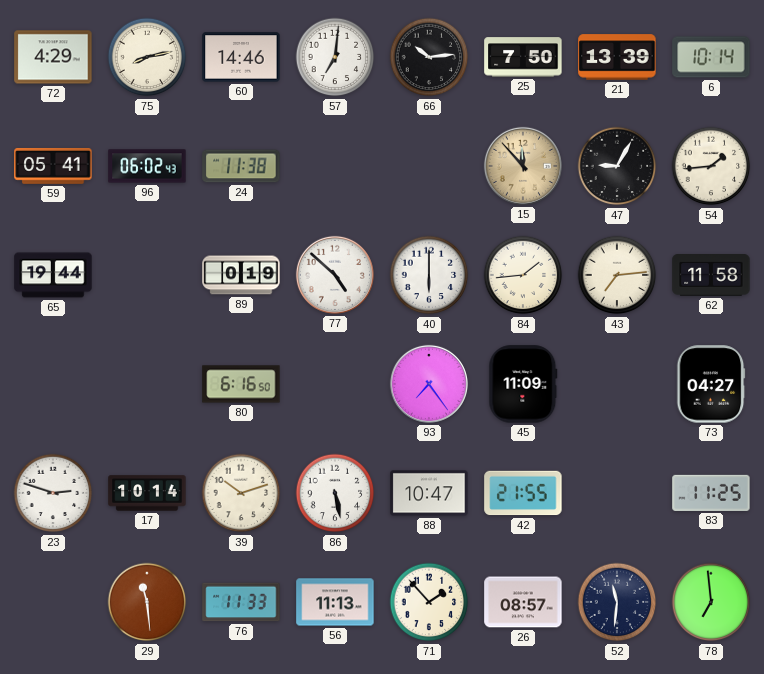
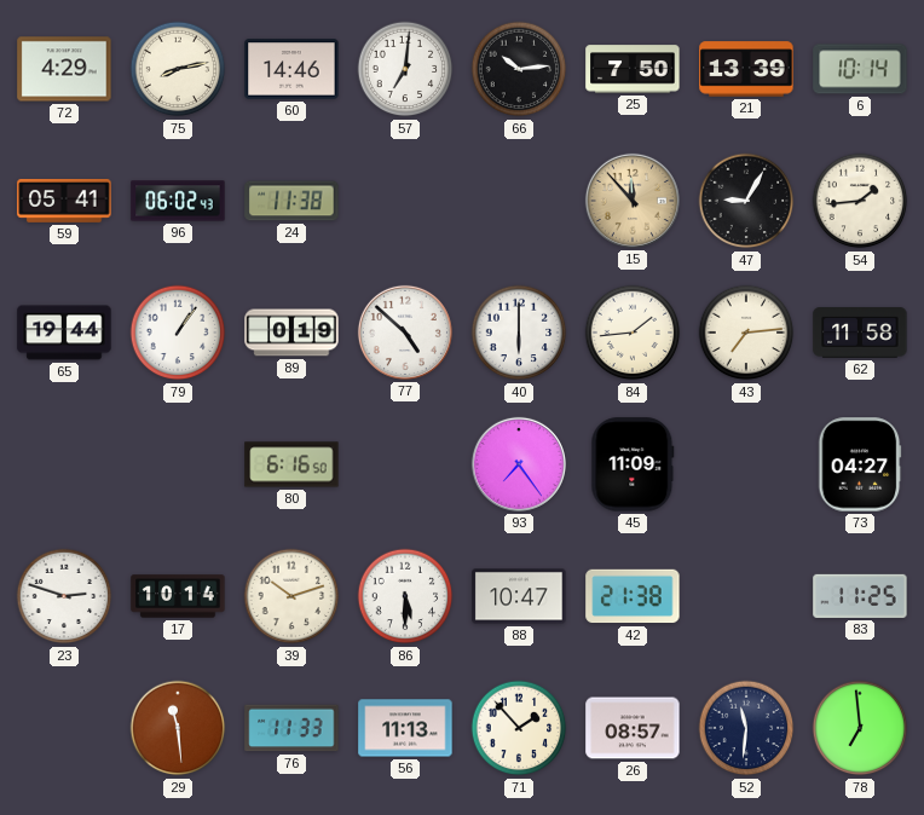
79: none -> 1:06 (178, 333)
86: 5:28 -> 5:30 (405, 596)
42: 21:55 -> 21:38 (633, 596)
